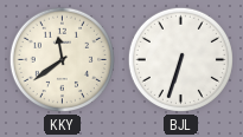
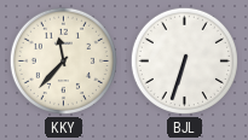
KKY: 11:39 -> 11:37 (63, 60)
